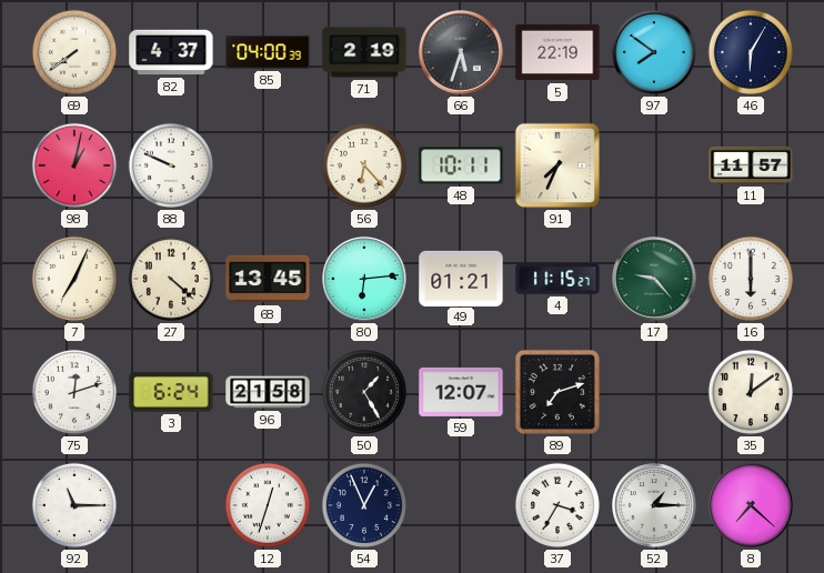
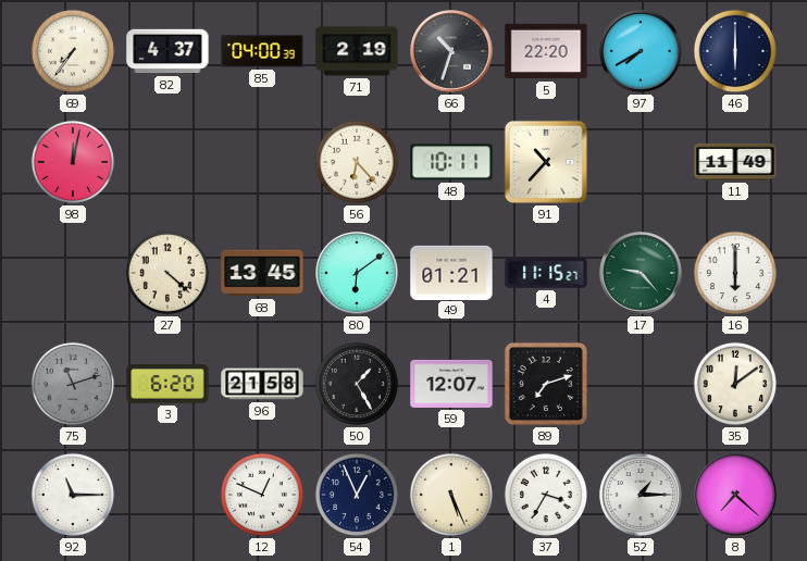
69: 7:39 -> 7:36 (73, 51)
66: 5:33 -> 10:33 (451, 51)
5: 22:19 -> 22:20 (546, 51)
97: 7:51 -> 7:40 (641, 51)
46: 6:05 -> 6:00 (735, 51)
98: 1:02 -> 12:02 (73, 162)
88: 9:49 -> none (171, 165)
91: 7:34 -> 10:37 (546, 162)
11: 11:57 -> 11:49 (735, 162)
7: 7:04 -> none (74, 279)
80: 6:14 -> 6:09 (357, 273)
75: 12:12 -> 11:12 (73, 384)
75 dial: white -> grey (73, 384)
3: 6:24 -> 6:20 (167, 385)
12: 12:33 -> 12:49 (262, 495)
1: none -> 5:26 (451, 495)
